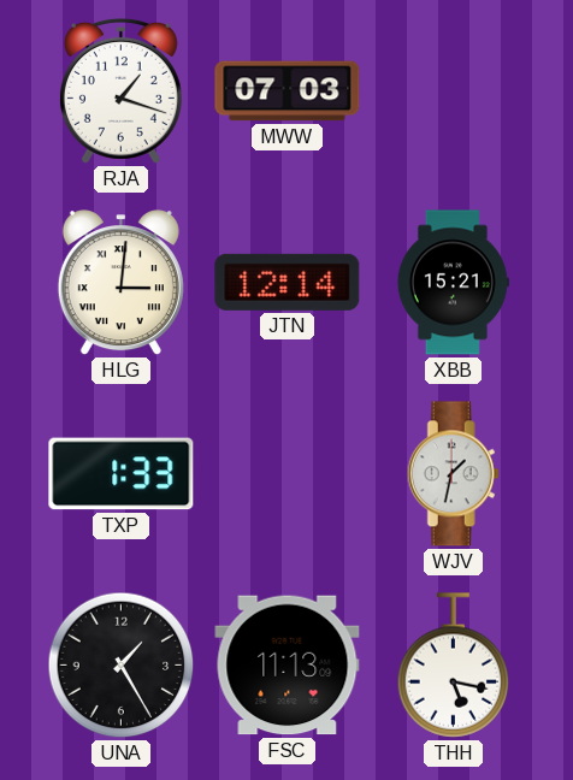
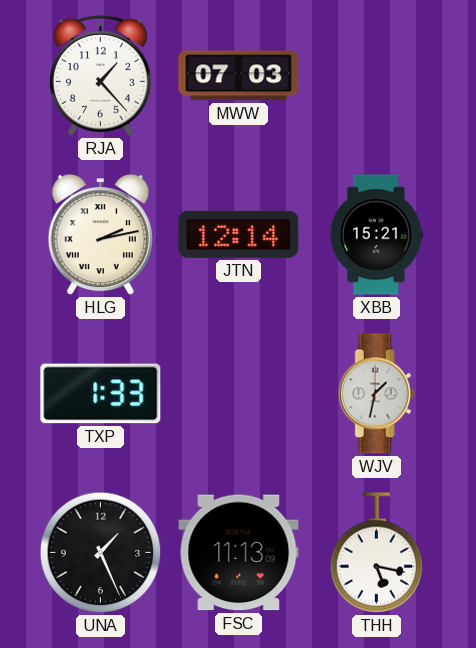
RJA: 1:18 -> 1:23 (100, 75)
HLG: 3:01 -> 2:13 (100, 235)
UNA: 1:25 -> 1:26 (101, 553)
